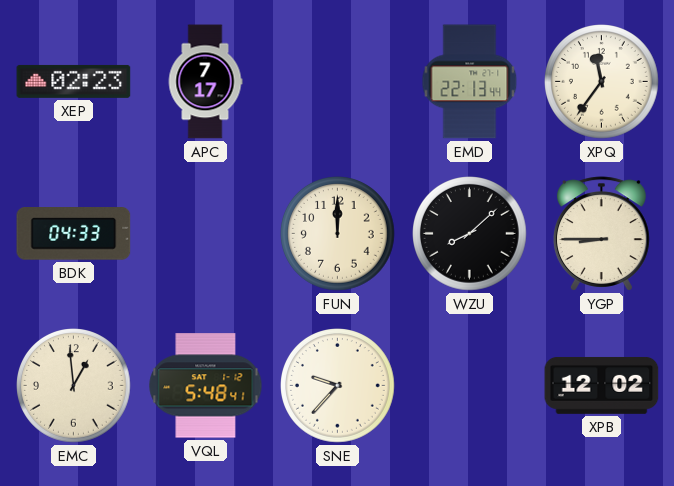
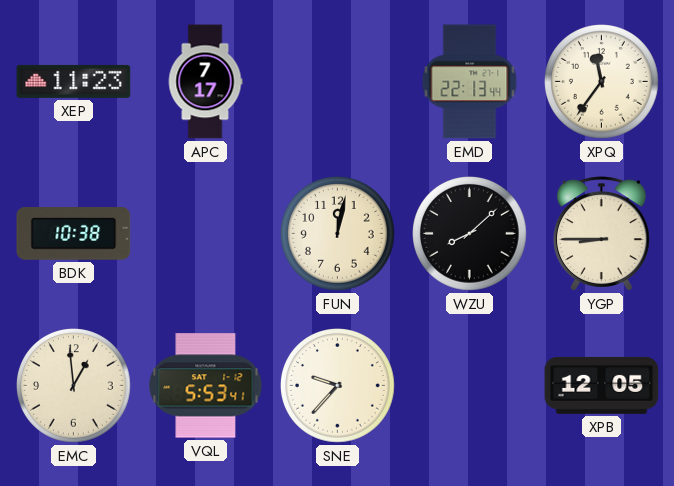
XEP: 02:23 -> 11:23 (74, 81)
BDK: 04:33 -> 10:38 (74, 234)
FUN: 12:00 -> 12:02 (338, 234)
VQL: 5:48 -> 5:53 (206, 386)
XPB: 12:02 -> 12:05 (602, 385)
